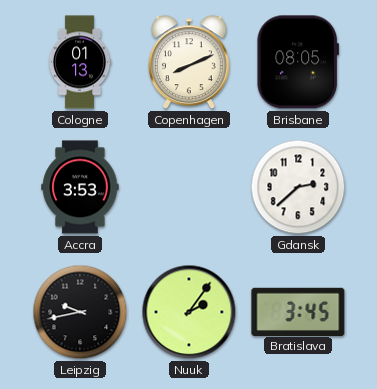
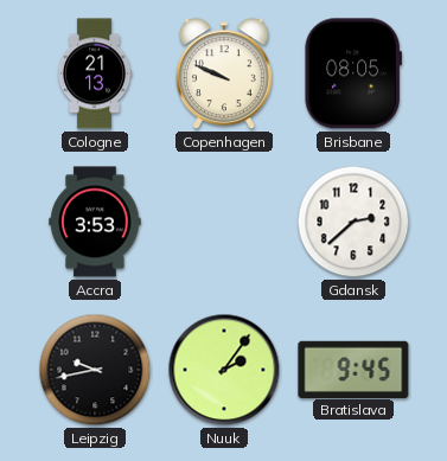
Cologne: 01:13 -> 21:13 (95, 73)
Copenhagen: 8:11 -> 9:49 (224, 75)
Bratislava: 3:45 -> 9:45 (353, 369)
